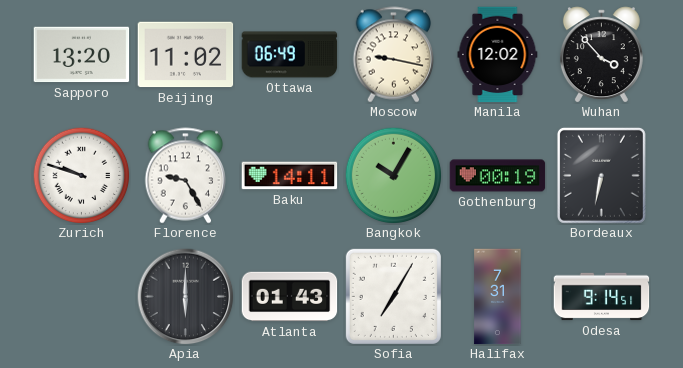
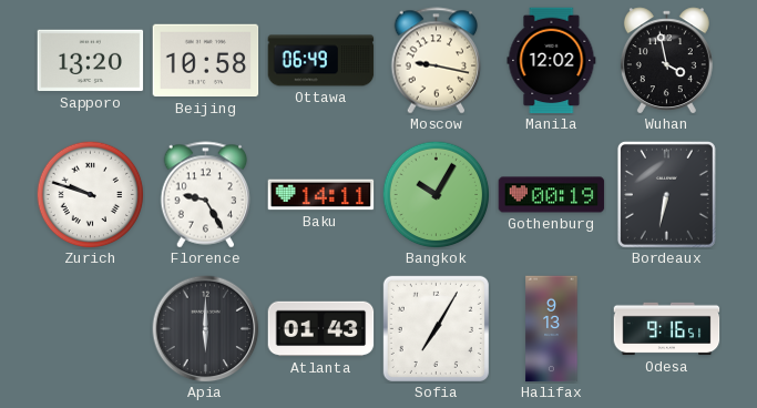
Beijing: 11:02 -> 10:58 (206, 61)
Wuhan: 3:53 -> 3:58 (666, 61)
Halifax: 7:31 -> 9:13 (552, 329)
Odesa: 9:14 -> 9:16 (667, 329)
